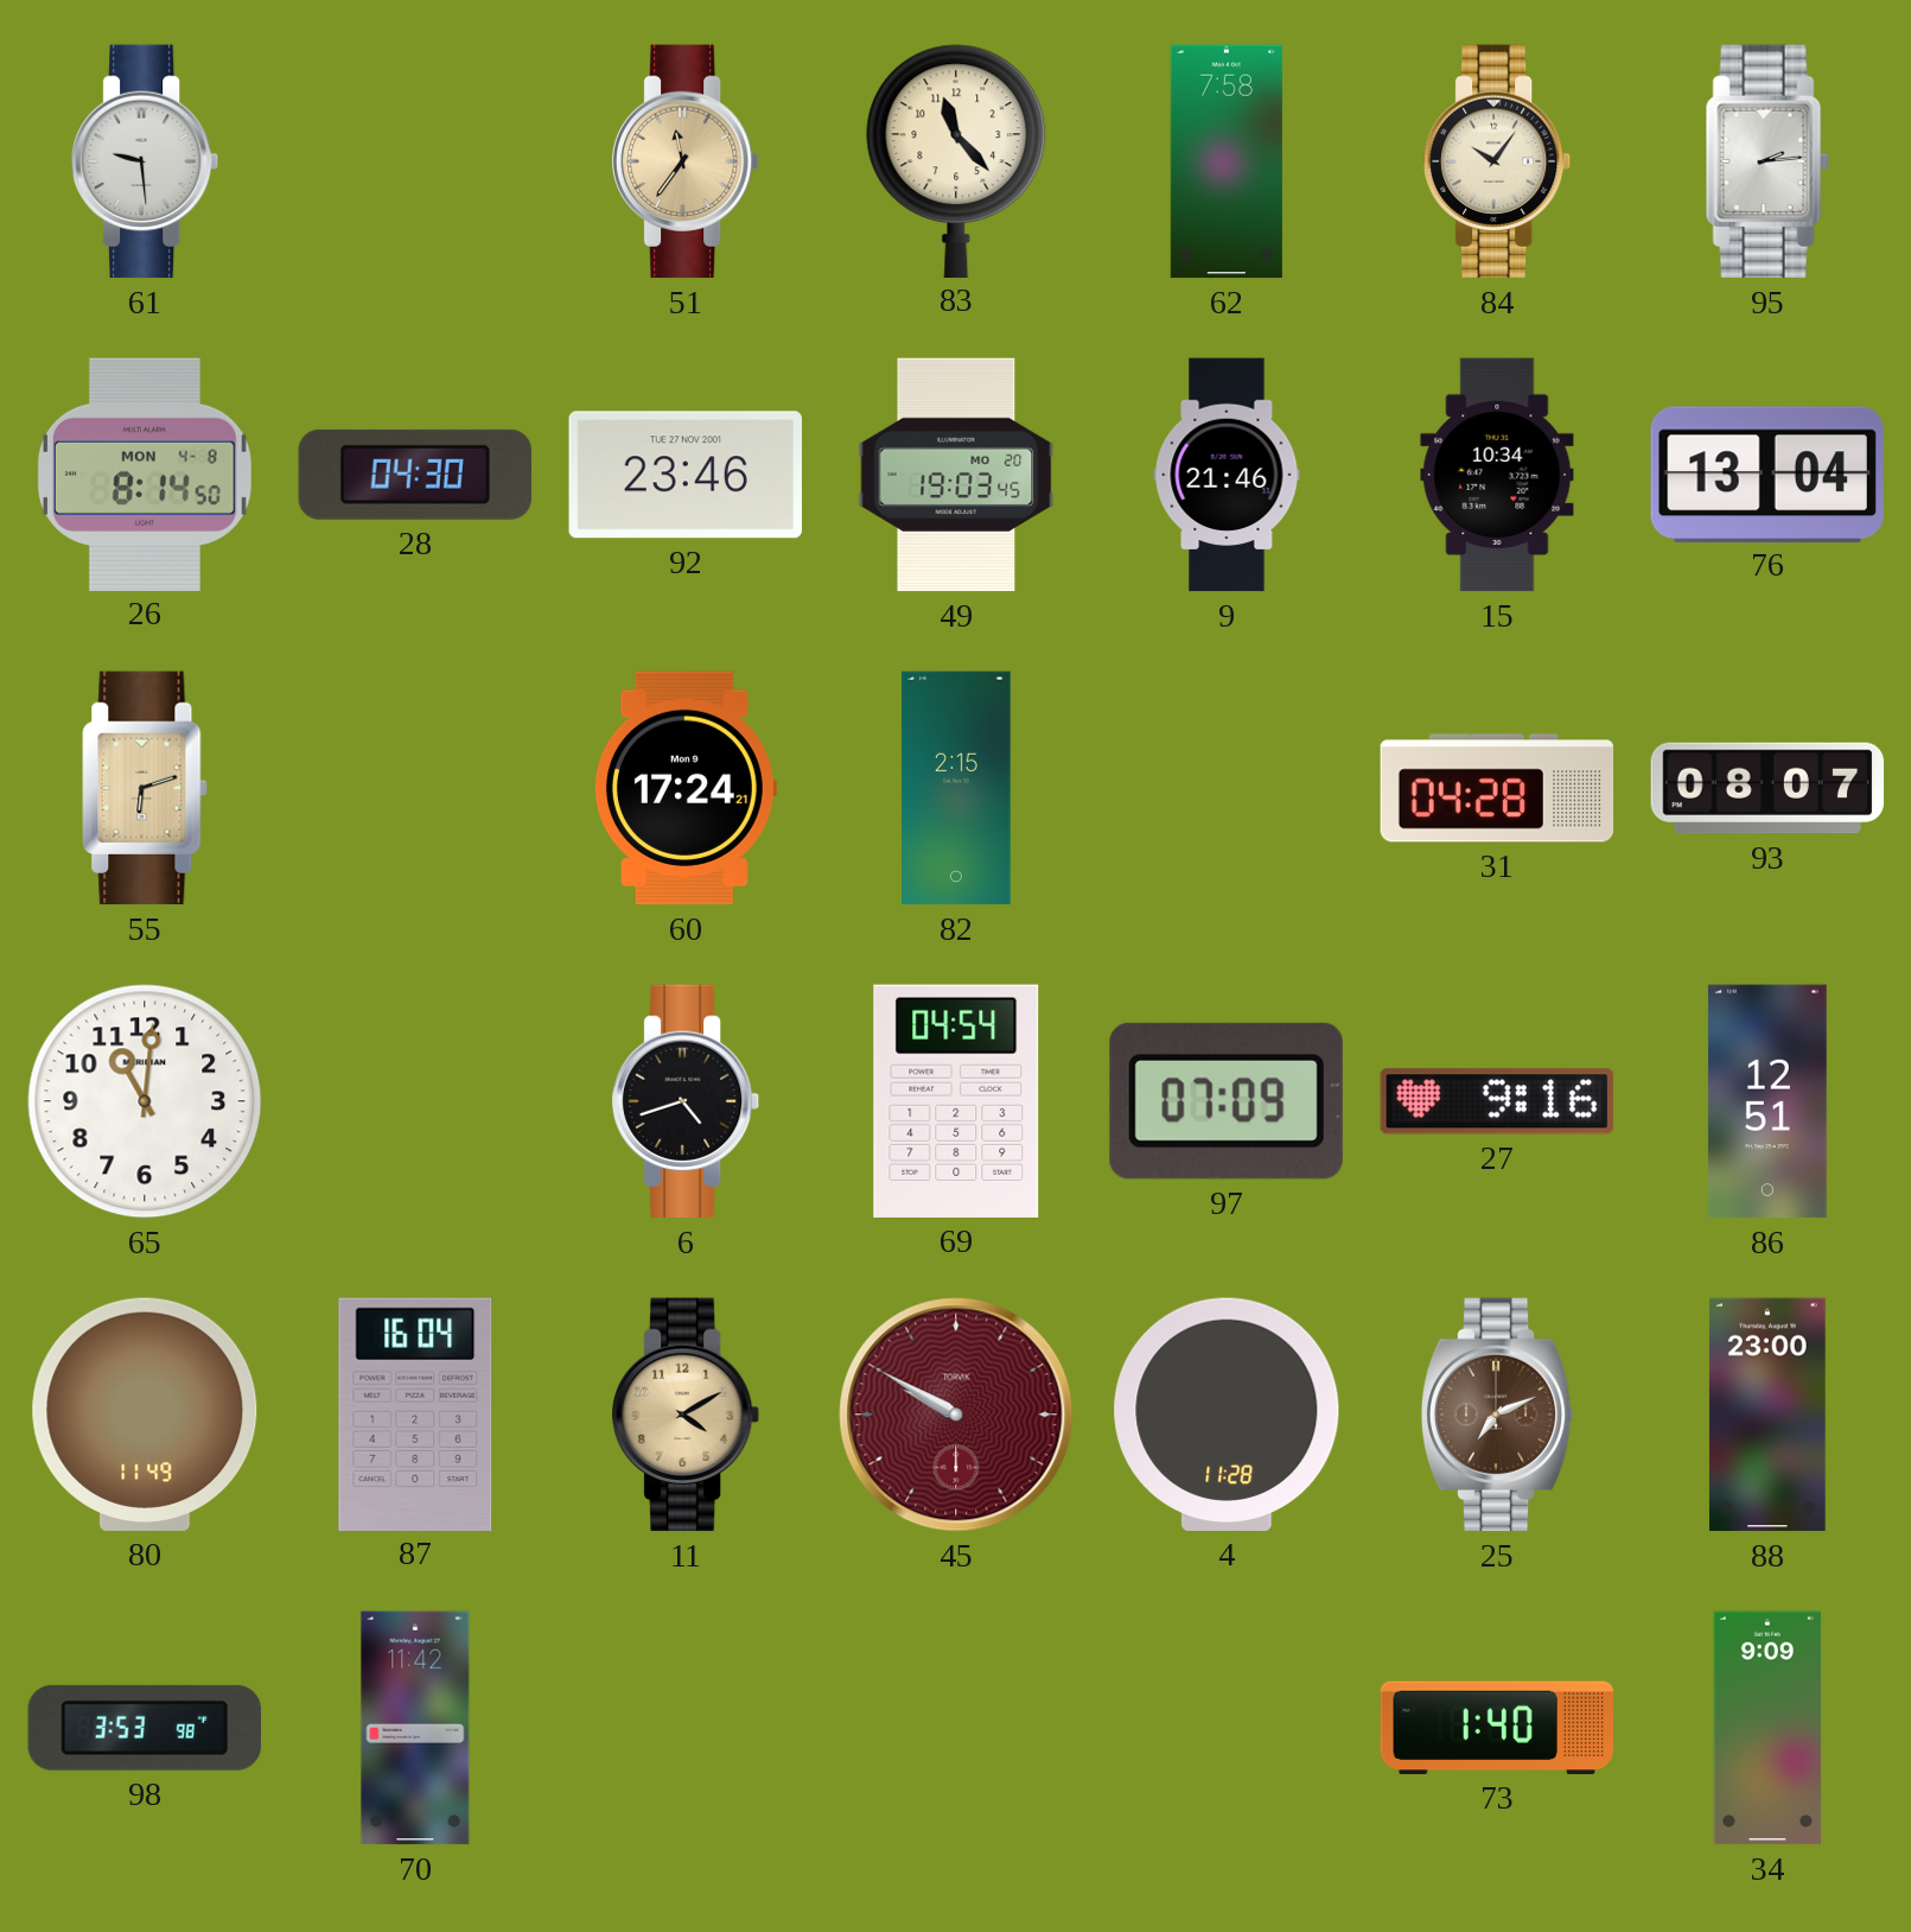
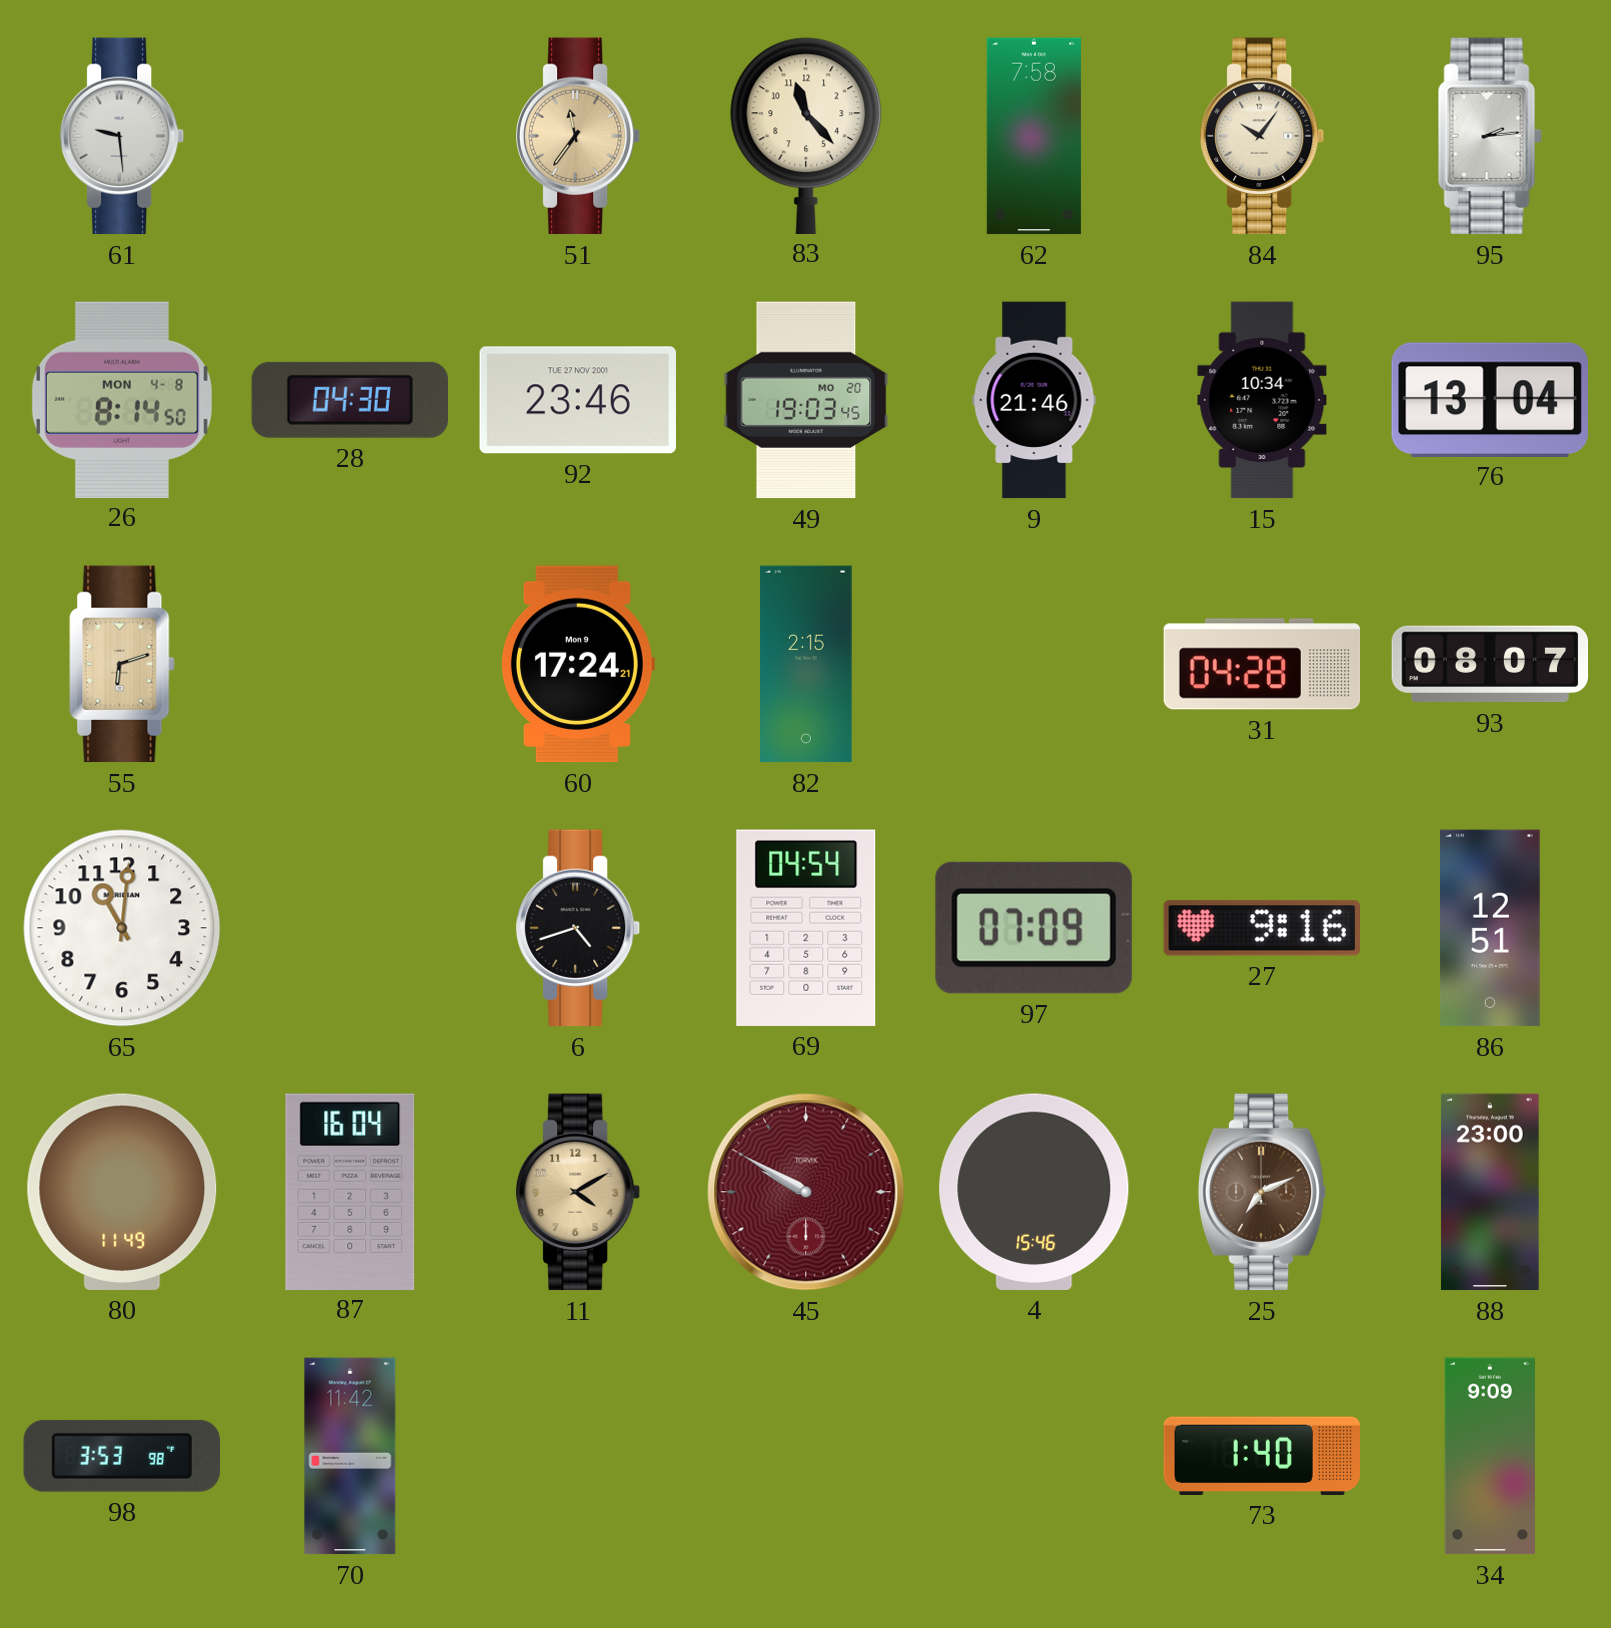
4: 11:28 -> 15:46 (1034, 1192)
